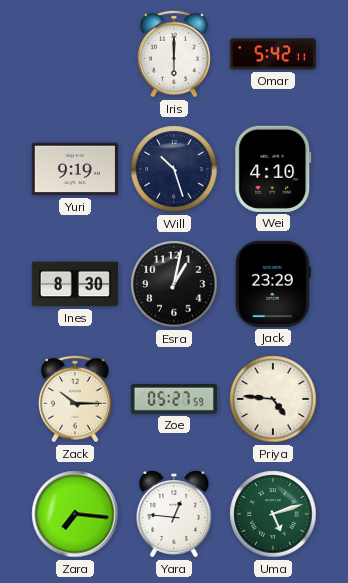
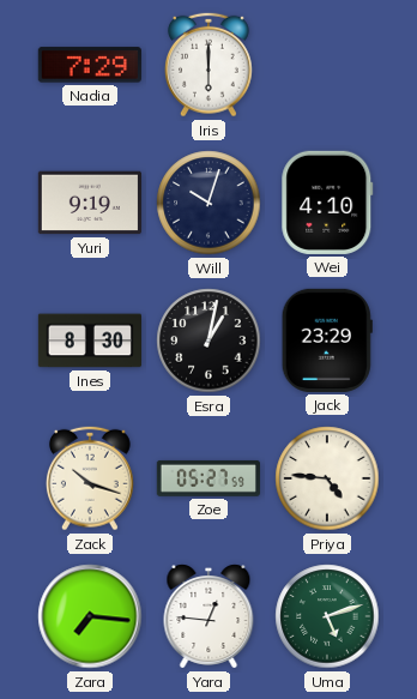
Nadia: none -> 7:29 (90, 65)
Omar: 5:42 -> none (273, 54)
Will: 10:27 -> 10:03 (208, 203)
Zack: 10:15 -> 10:18 (90, 478)
